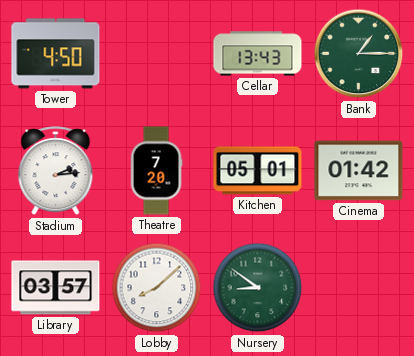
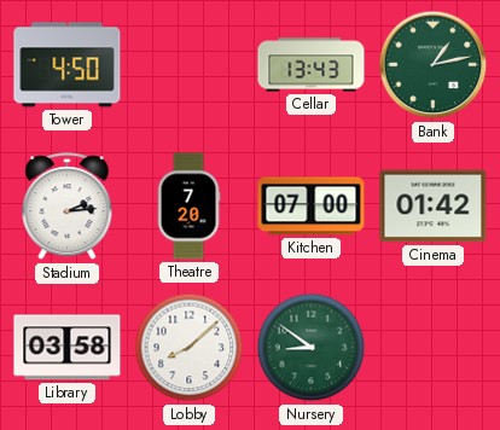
Bank: 1:15 -> 1:13 (434, 65)
Kitchen: 05:01 -> 07:00 (312, 207)
Library: 03:57 -> 03:58 (68, 348)
